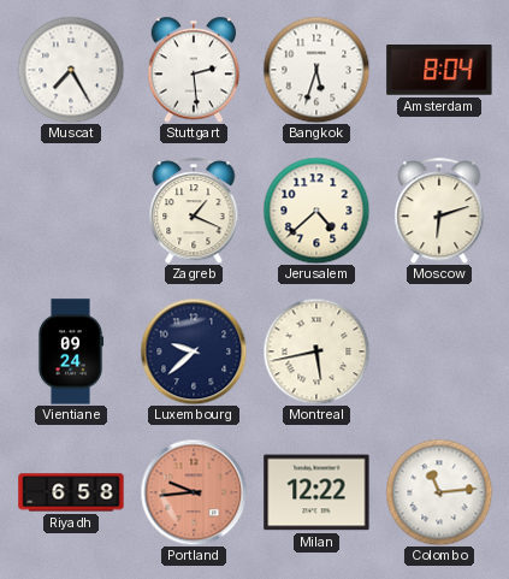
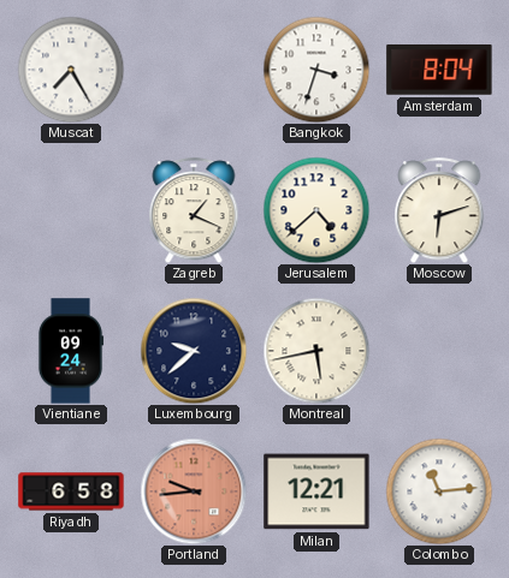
Stuttgart: 2:29 -> none (194, 70)
Bangkok: 5:33 -> 3:33 (316, 70)
Milan: 12:22 -> 12:21 (316, 491)
